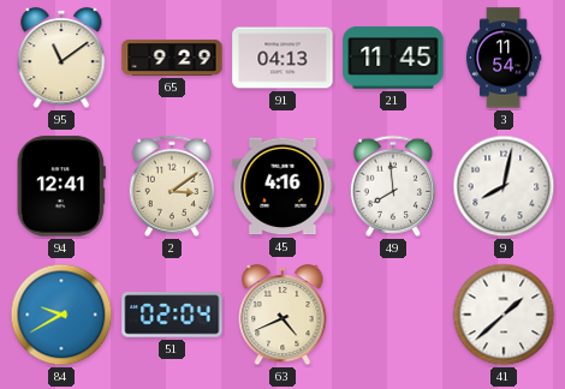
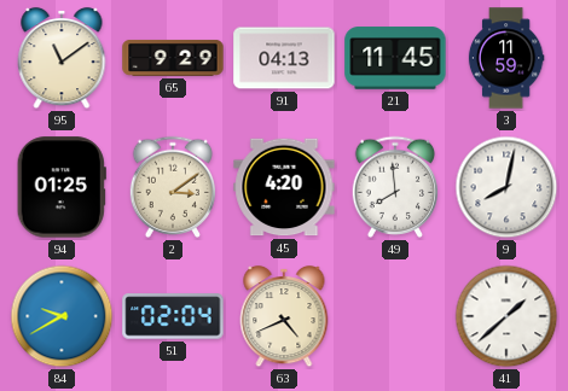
3: 11:54 -> 11:59 (506, 58)
94: 12:41 -> 01:25 (62, 187)
45: 4:16 -> 4:20 (284, 187)
